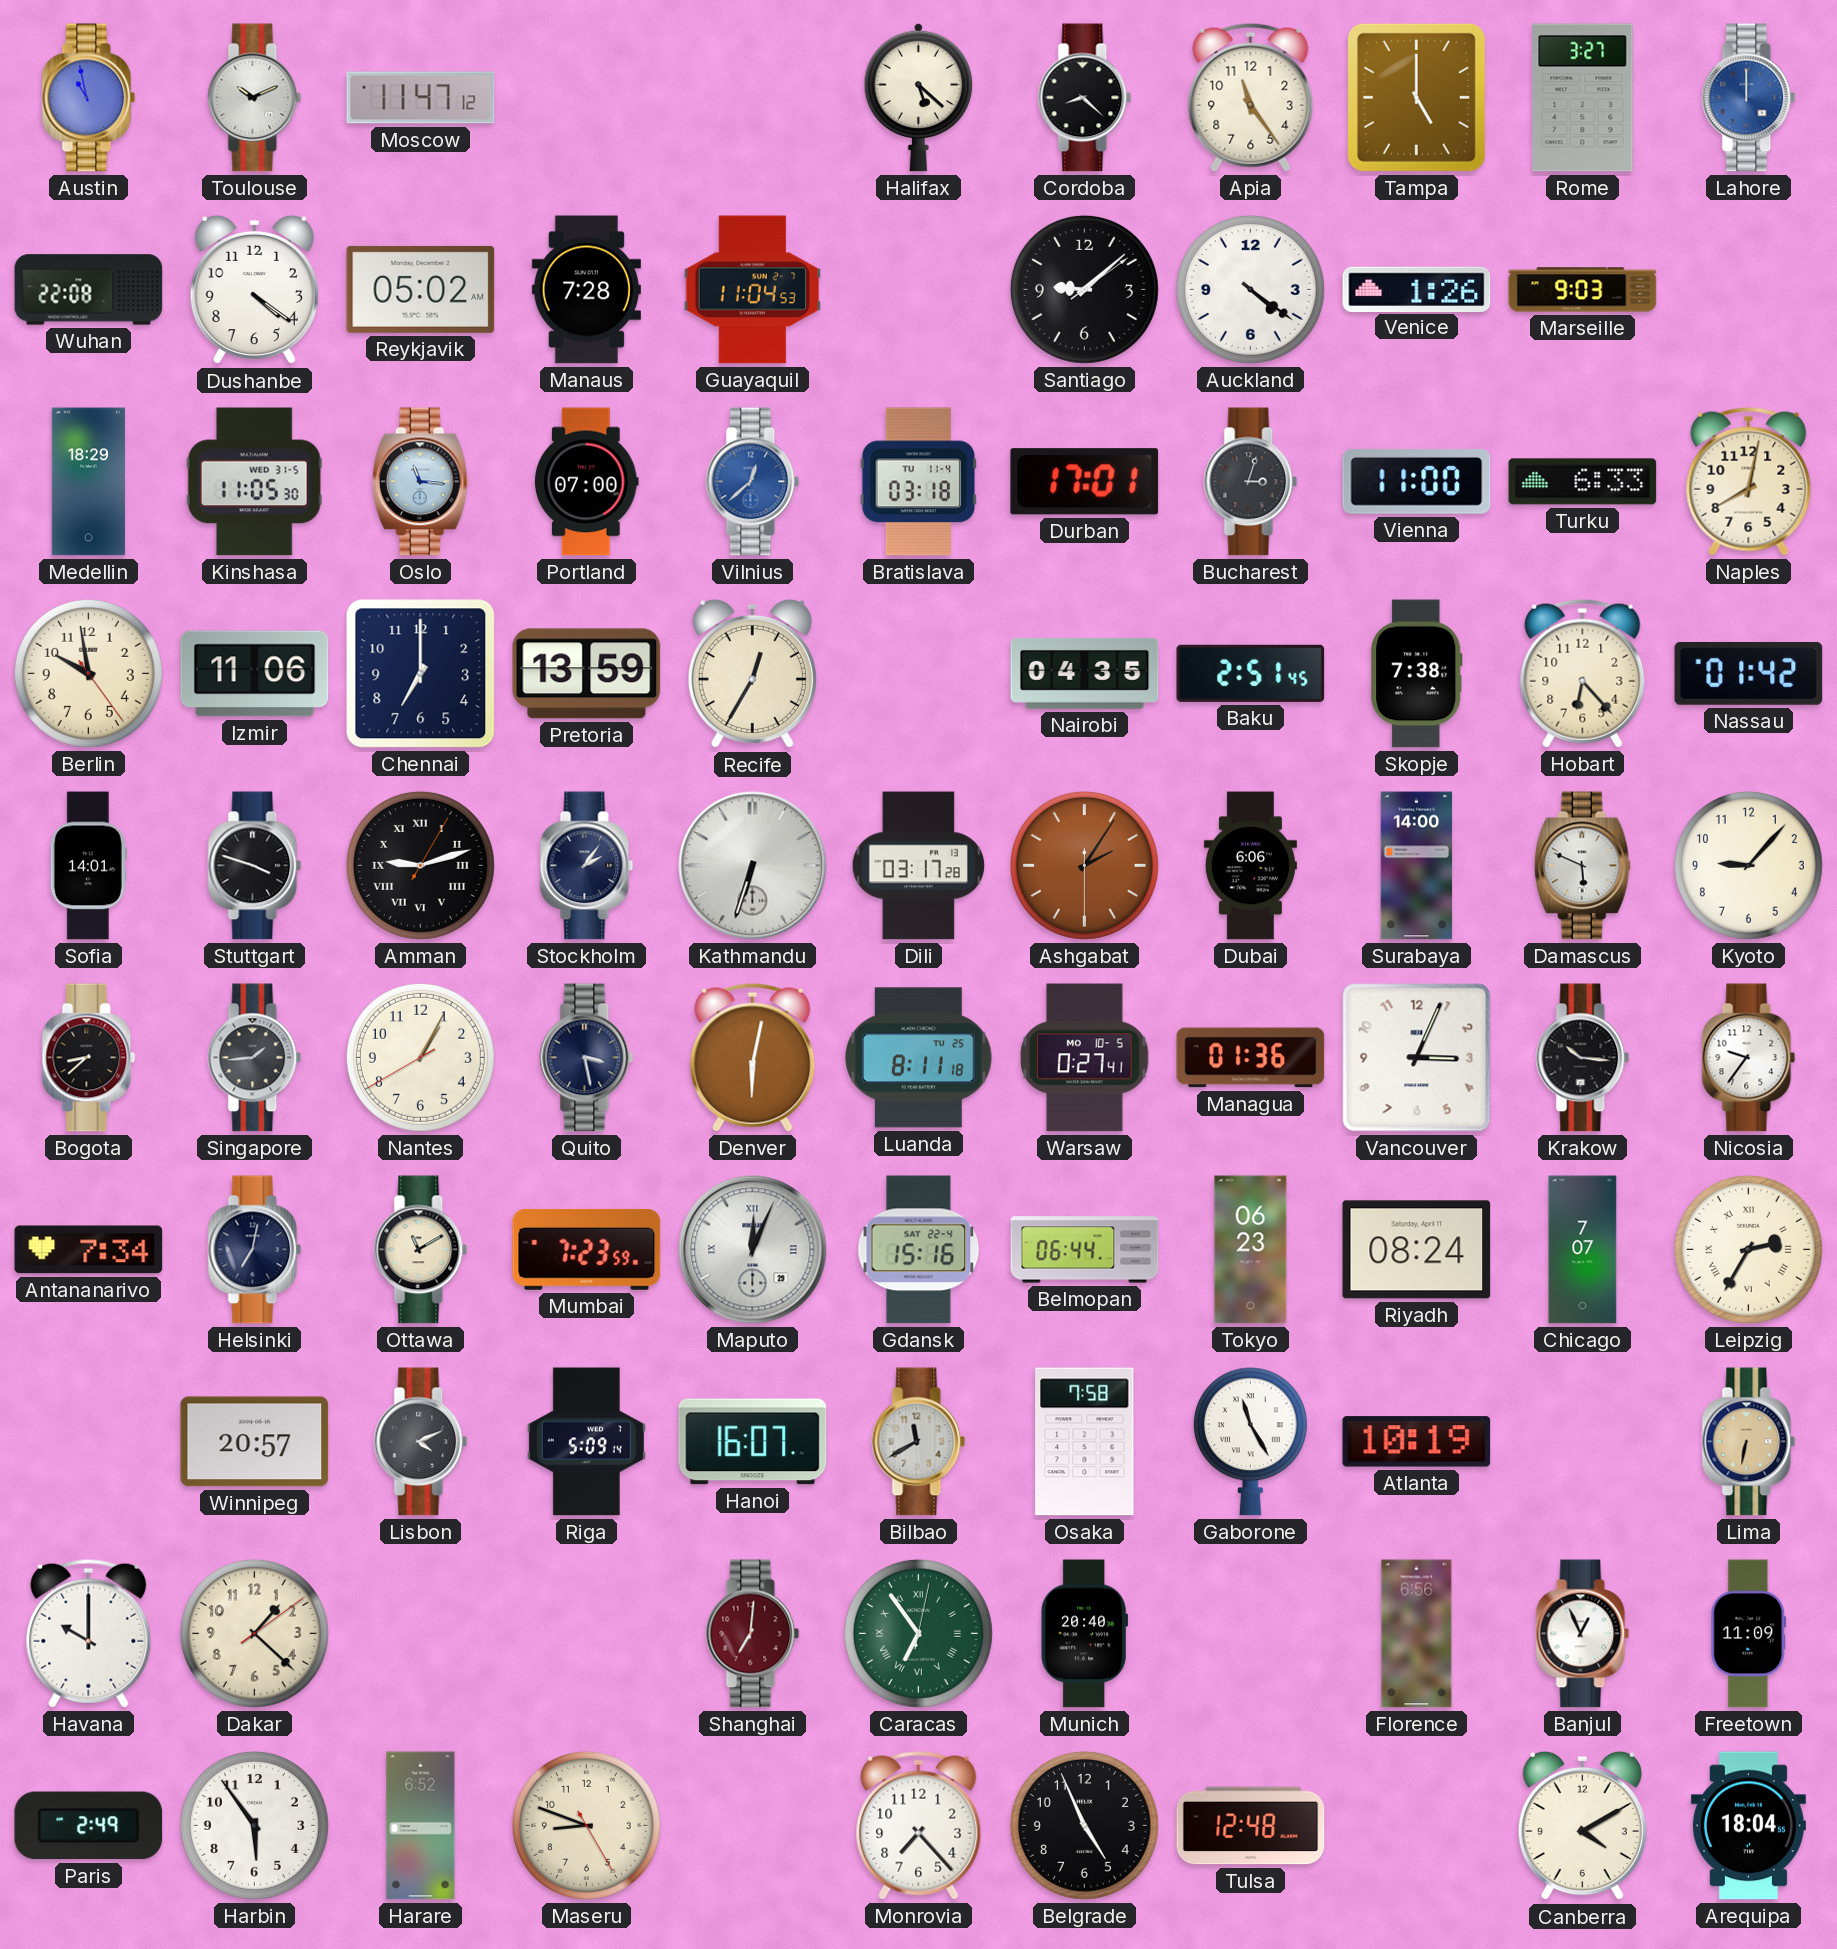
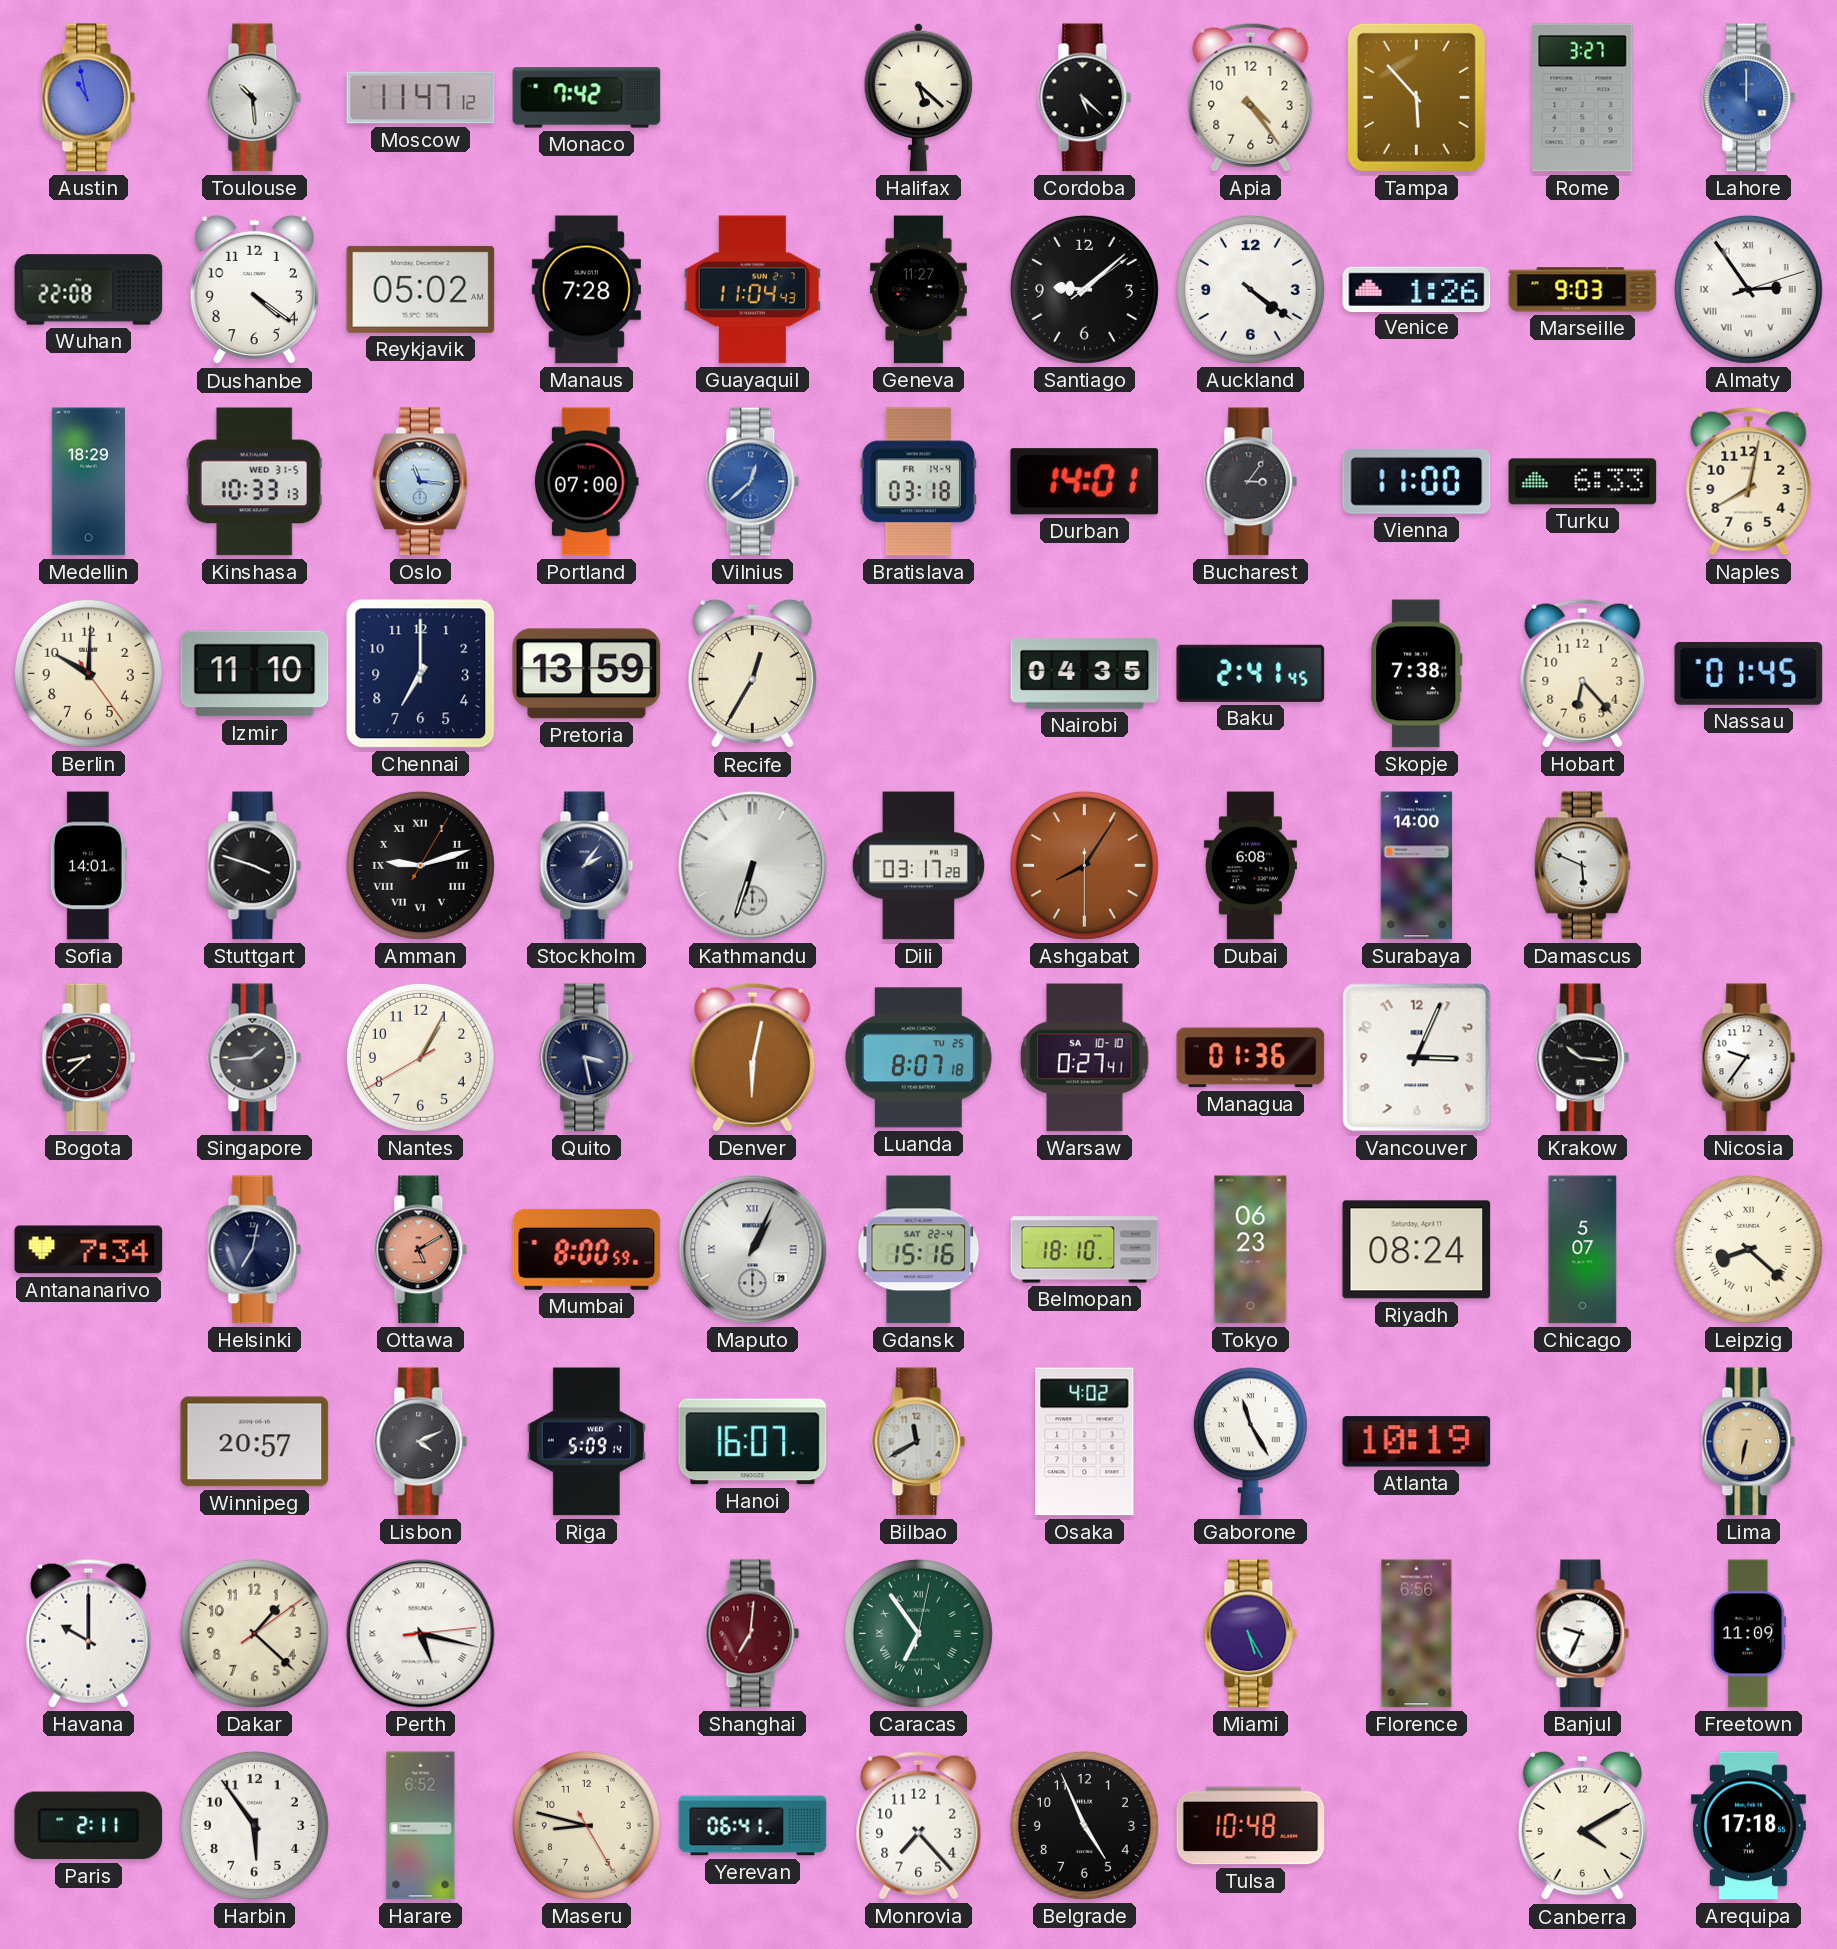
Toulouse: 10:11 -> 10:29 (255, 98)
Monaco: none -> 7:42 (587, 98)
Cordoba: 8:22 -> 5:22 (1085, 98)
Apia: 11:24 -> 4:24 (1251, 97)
Tampa: 5:00 -> 5:53 (1416, 97)
Guayaquil: 11:04:53 -> 11:04:43 (752, 290)
Geneva: none -> 11:27 (918, 290)
Almaty: none -> 2:54 (1748, 289)
Kinshasa: 11:05 -> 10:33 (254, 482)
Bratislava date: TU 11-4 -> FR 14-4 (919, 482)
Durban: 17:01 -> 14:01 (1085, 482)
Bucharest: 3:03 -> 3:06 (1251, 482)
Berlin: 9:58 -> 10:00 (88, 673)
Izmir: 11:06 -> 11:10 (255, 674)
Baku: 2:51 -> 2:41 (1251, 673)
Nassau: 01:42 -> 01:45 (1749, 673)
Ashgabat: 2:05 -> 8:05 (1084, 865)
Dubai: 6:06 -> 6:08 (1250, 866)
Kyoto: 9:07 -> none (1748, 865)
Luanda: 8:11 -> 8:07 (919, 1058)
Warsaw date: MO 10-5 -> SA 10-10 (1085, 1058)
Ottawa: 11:10 -> 5:10 (421, 1250)
Ottawa dial: cream -> salmon (421, 1250)
Mumbai: 7:23 -> 8:00 (587, 1249)
Maputo: 12:04 -> 1:04 (753, 1250)
Belmopan: 06:44 -> 18:10 (1085, 1250)
Chicago: 7:07 -> 5:07 (1583, 1250)
Leipzig: 2:35 -> 8:22 (1748, 1249)
Osaka: 7:58 -> 4:02 (1085, 1442)
Perth: none -> 5:17 (421, 1634)
Munich: 20:40 -> none (1084, 1634)
Miami: none -> 5:25 (1251, 1634)
Banjul: 12:56 -> 9:34 (1583, 1634)
Paris: 2:49 -> 2:11 (89, 1826)
Maseru: 8:48 -> 8:47 (586, 1825)
Yerevan: none -> 06:41 (753, 1826)
Tulsa: 12:48 -> 10:48 (1251, 1826)
Arequipa: 18:04 -> 17:18 (1748, 1826)
